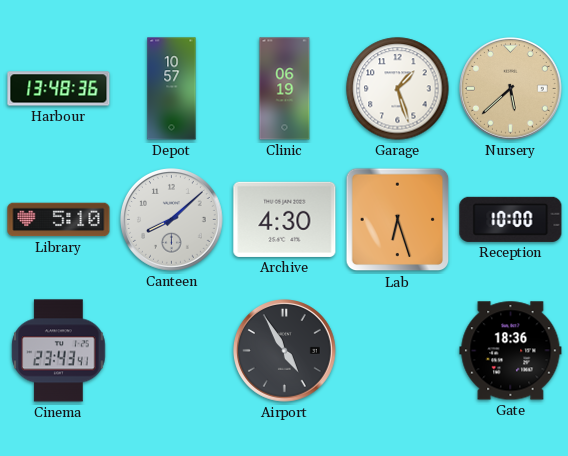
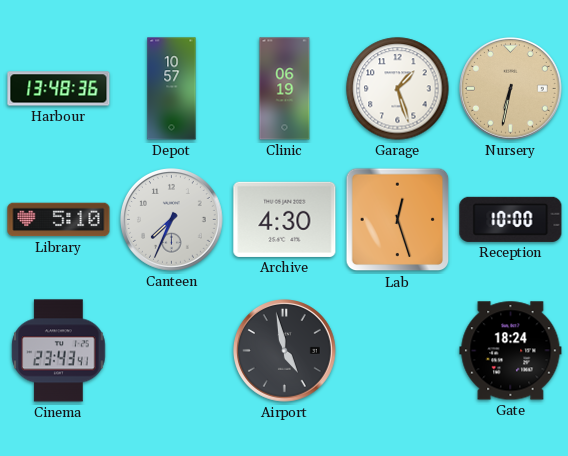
Nursery: 5:38 -> 6:32 (511, 89)
Canteen: 8:08 -> 7:34 (172, 220)
Lab: 6:27 -> 12:27 (398, 220)
Airport: 4:55 -> 4:58 (285, 351)
Gate: 18:36 -> 18:24 (511, 351)
